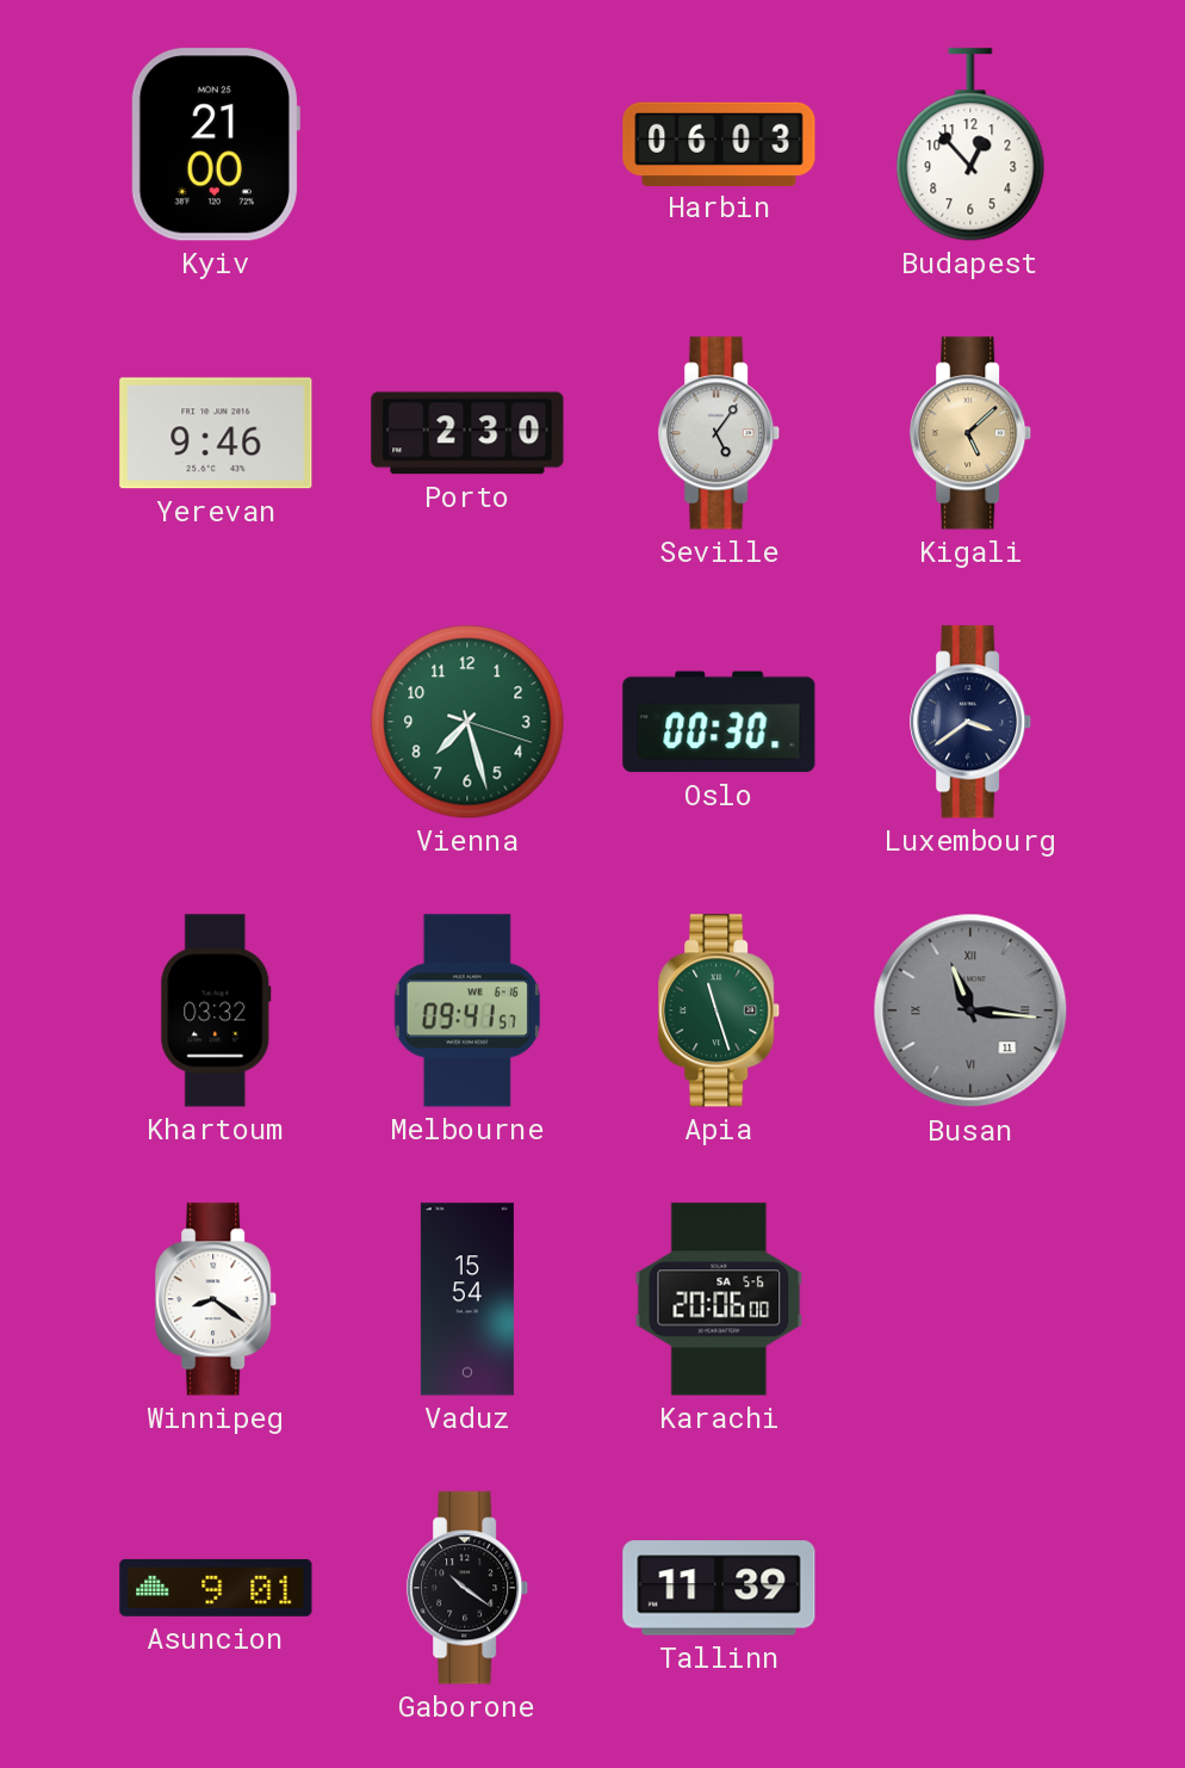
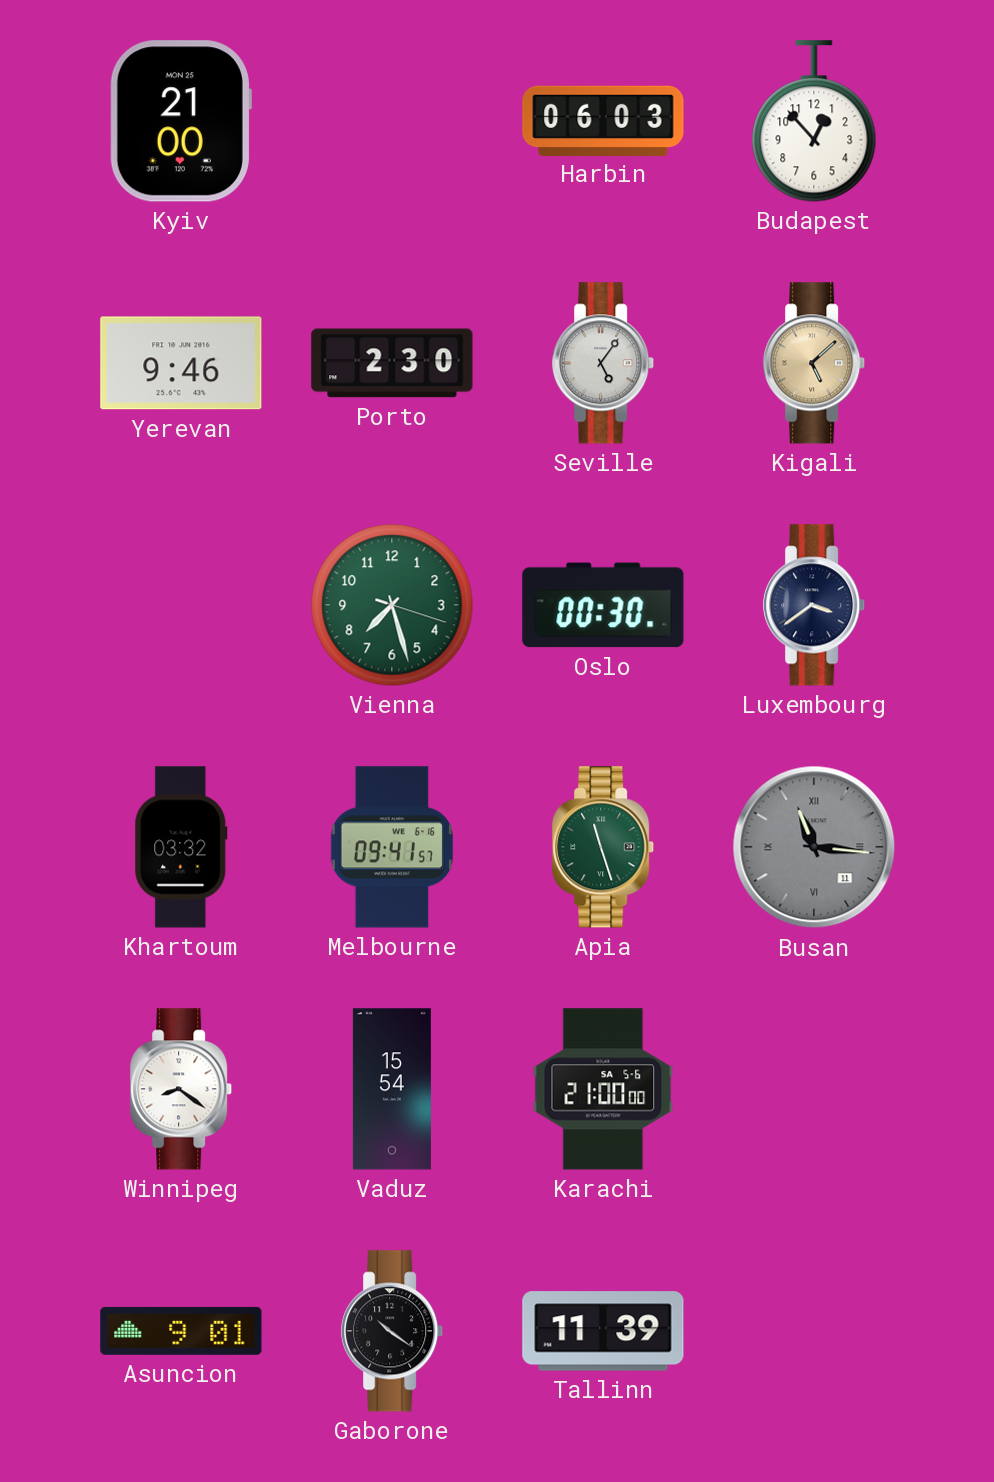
Karachi: 20:06 -> 21:00 (603, 1089)
